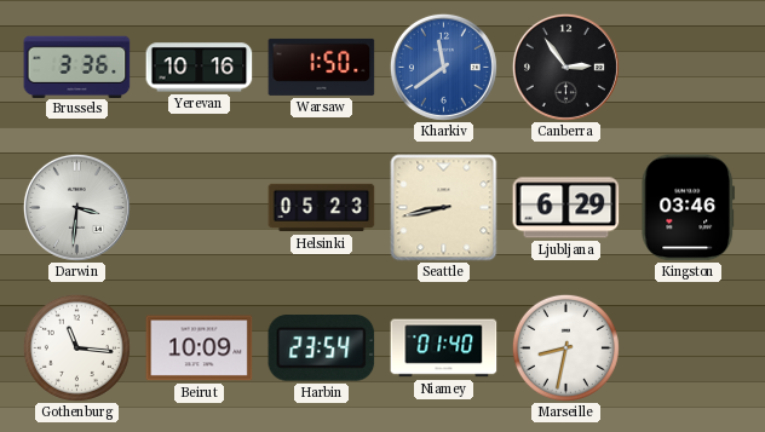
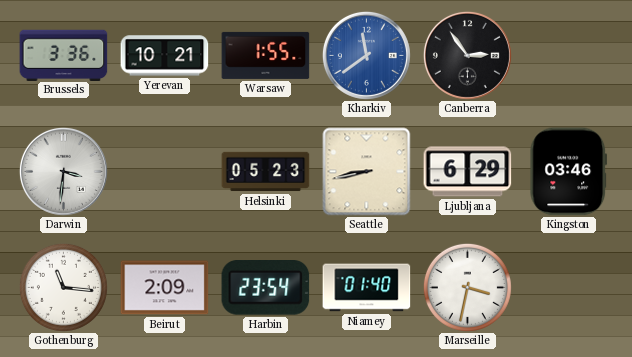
Yerevan: 10:16 -> 10:21 (165, 56)
Warsaw: 1:50 -> 1:55 (266, 55)
Beirut: 10:09 -> 2:09 (165, 288)
Marseille: 8:32 -> 3:32 (467, 287)
